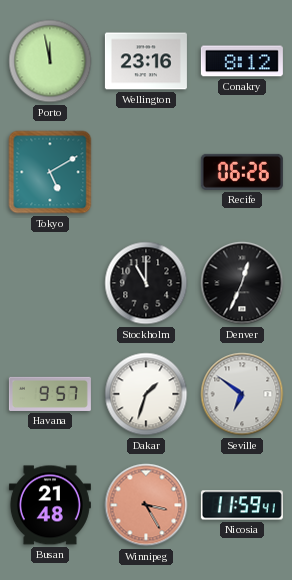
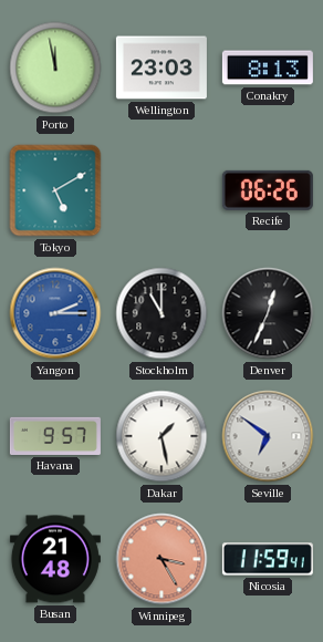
Wellington: 23:16 -> 23:03 (161, 68)
Conakry: 8:12 -> 8:13 (268, 68)
Yangon: none -> 2:15 (55, 313)
Dakar: 1:33 -> 1:28 (161, 436)
